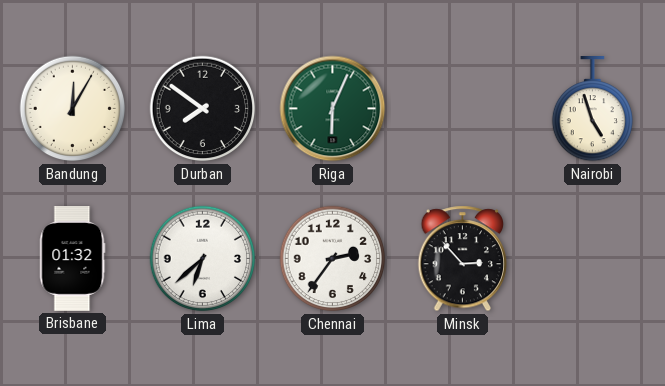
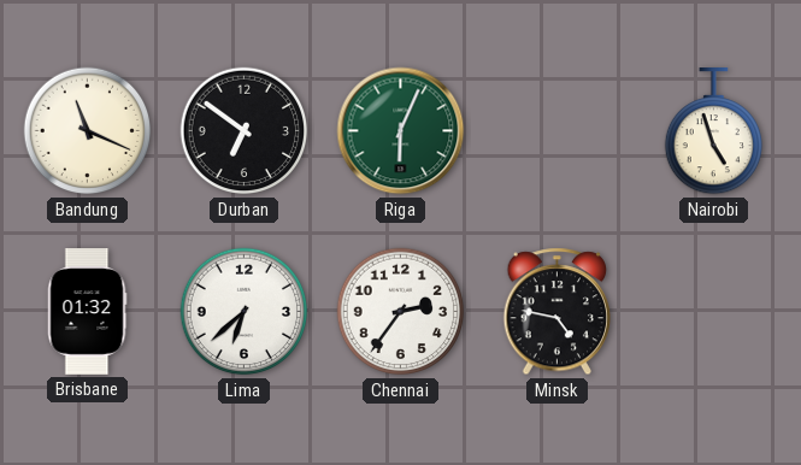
Bandung: 12:05 -> 11:19 (88, 131)
Durban: 7:51 -> 6:51 (245, 131)
Minsk: 2:53 -> 4:47 (558, 312)
